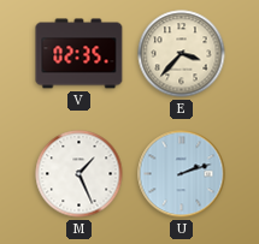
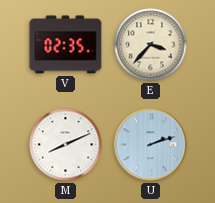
M: 1:26 -> 8:11 (66, 145)
